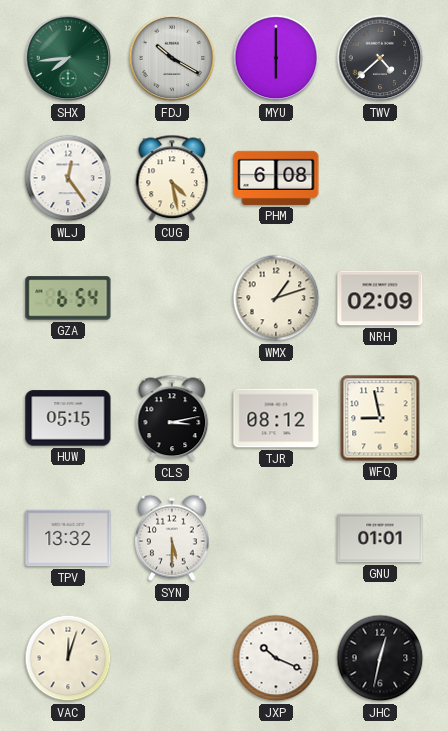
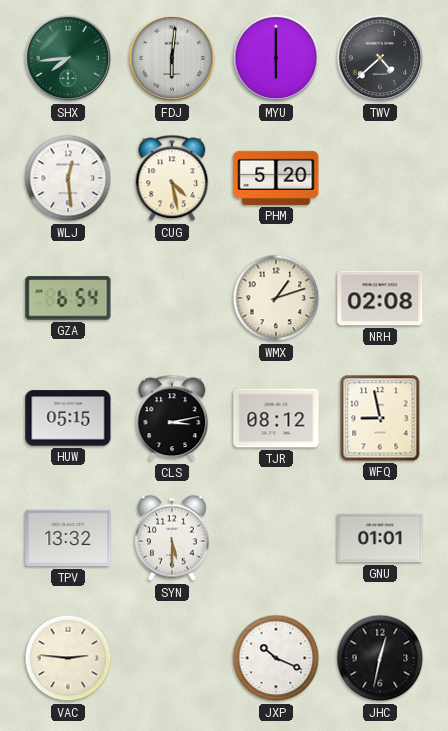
FDJ: 10:20 -> 6:01 (172, 58)
WLJ: 12:24 -> 12:29 (68, 178)
PHM: 6:08 -> 5:20 (276, 178)
NRH: 02:09 -> 02:08 (380, 298)
VAC: 12:03 -> 2:46 (68, 658)
